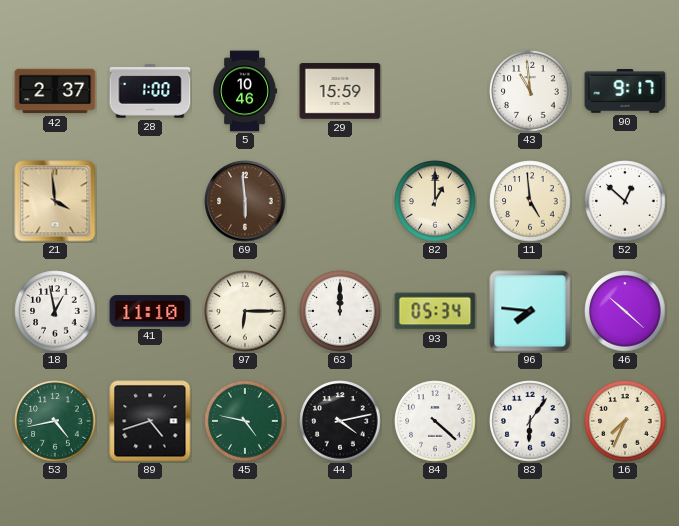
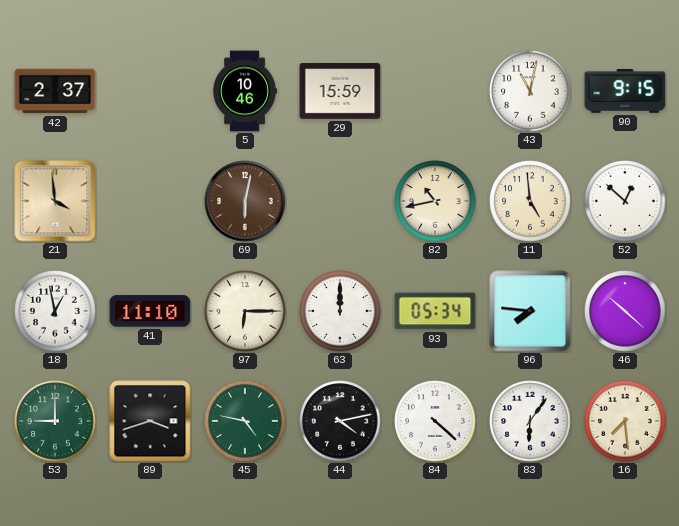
28: 1:00 -> none (150, 91)
43: 10:59 -> 11:02 (530, 91)
90: 9:17 -> 9:15 (625, 91)
69: 5:59 -> 6:02 (245, 201)
82: 1:00 -> 10:43 (435, 201)
53: 4:43 -> 9:00 (55, 421)
89: 4:42 -> 3:42 (150, 421)
16: 7:34 -> 7:29 (625, 421)
